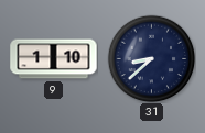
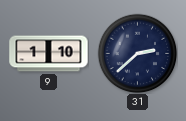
31: 8:38 -> 2:38 (137, 53)
